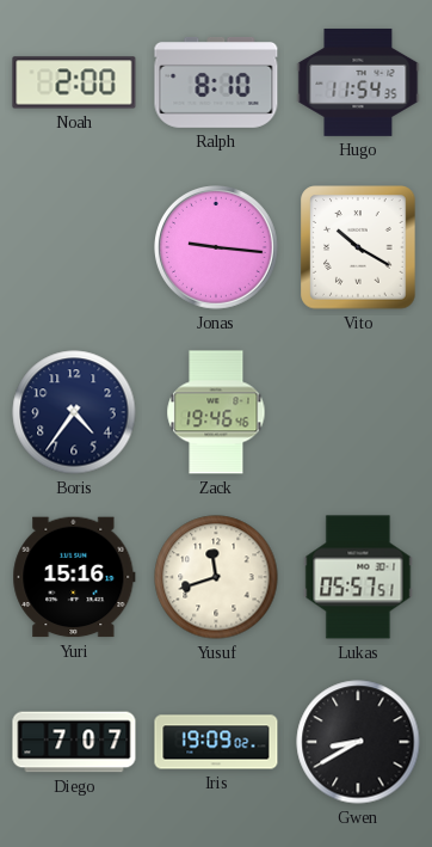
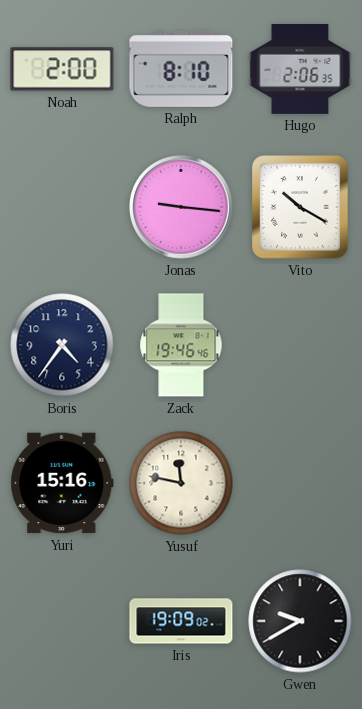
Hugo: 11:54 -> 2:06 (300, 69)
Yusuf: 11:42 -> 11:47 (181, 483)
Lukas: 05:57 -> none (358, 577)
Diego: 7:07 -> none (74, 742)
Gwen: 8:40 -> 9:40 (300, 621)
